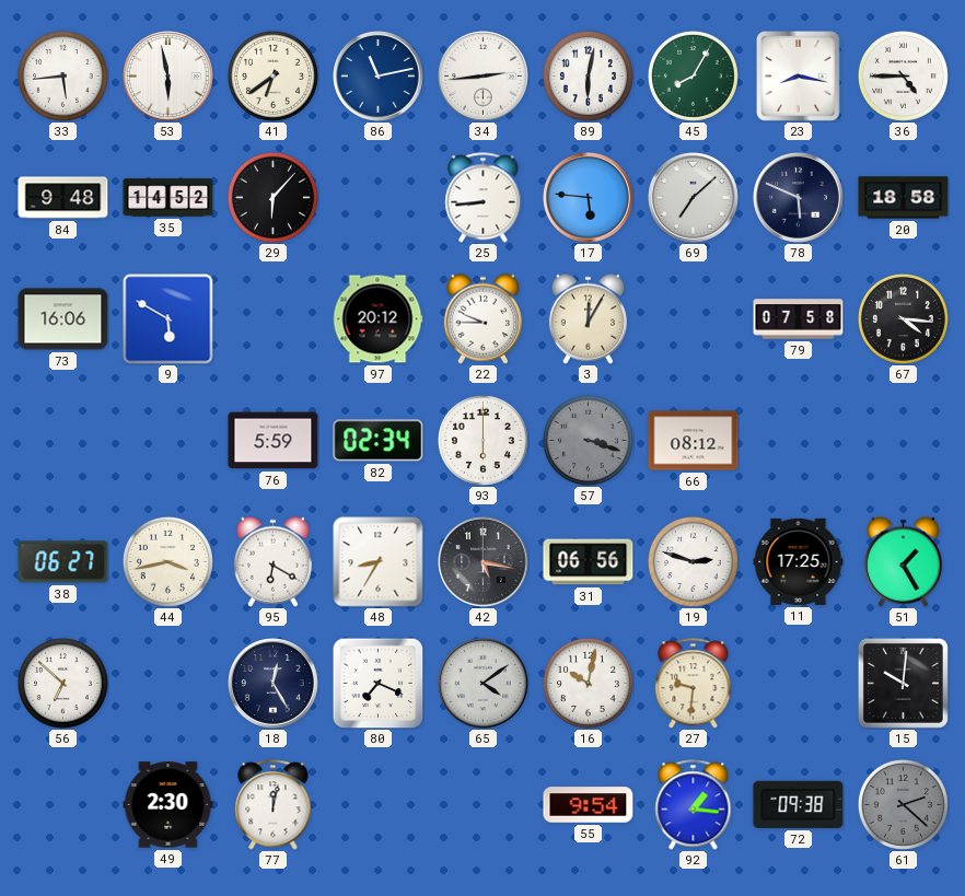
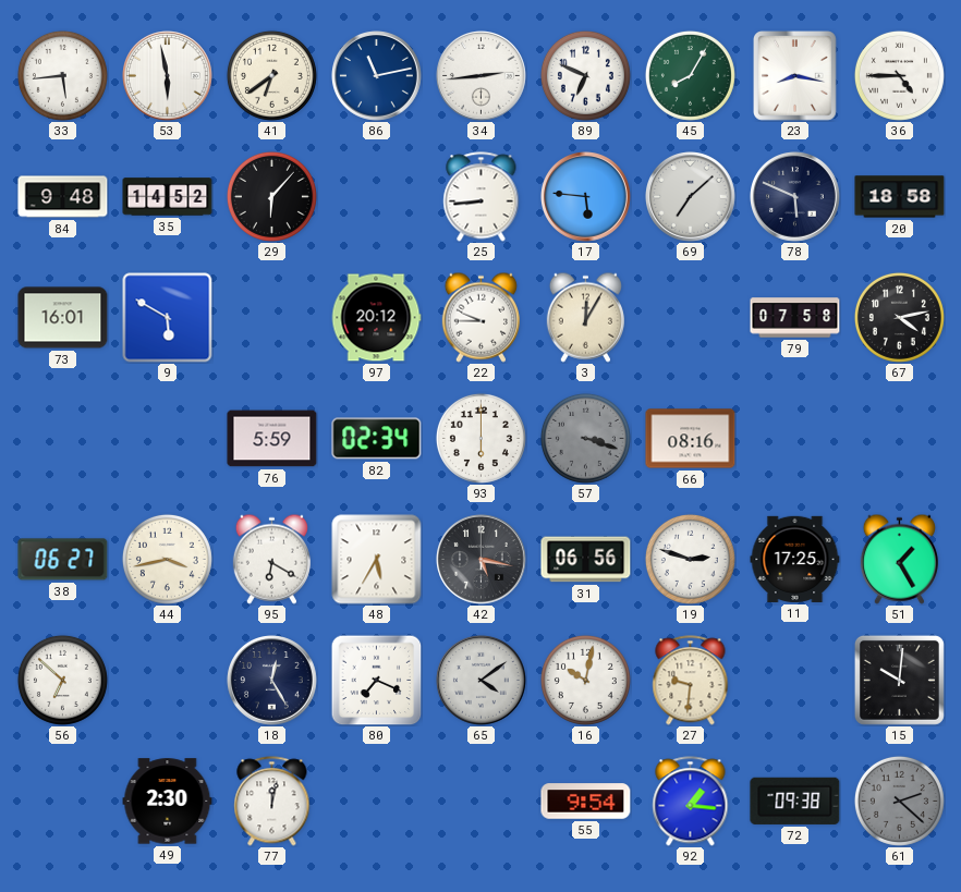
89: 6:02 -> 6:49 (585, 75)
73: 16:06 -> 16:01 (63, 318)
67: 4:16 -> 4:13 (899, 317)
66: 08:12 -> 08:16 (691, 439)
48: 8:35 -> 5:35 (377, 560)
